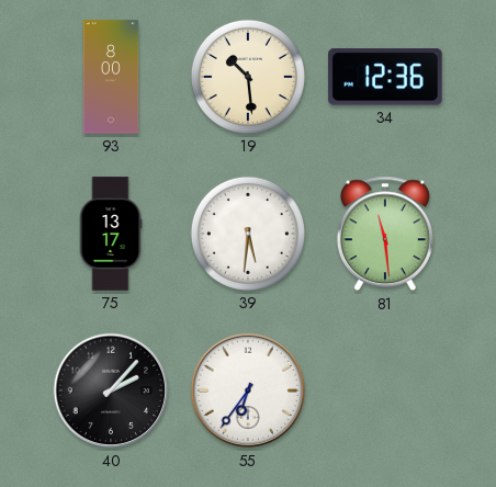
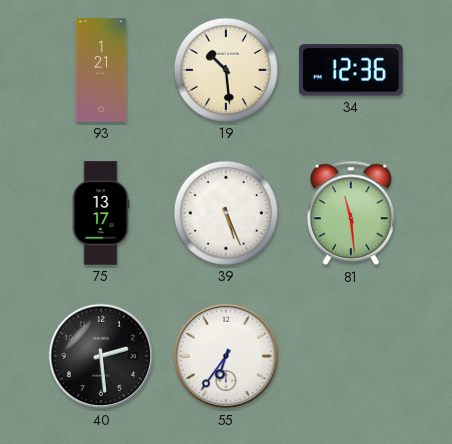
93: 8:00 -> 1:21 (101, 70)
39: 5:31 -> 5:26 (226, 213)
40: 2:07 -> 2:29 (101, 356)
